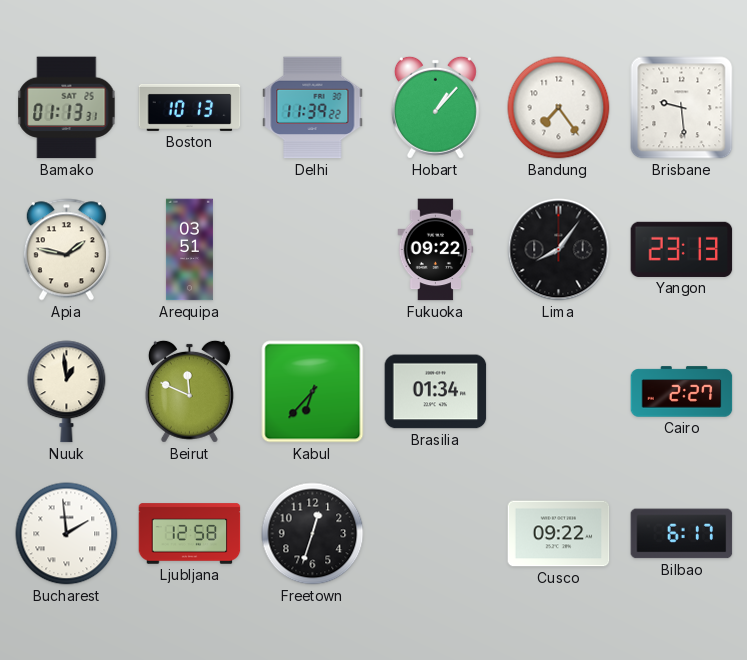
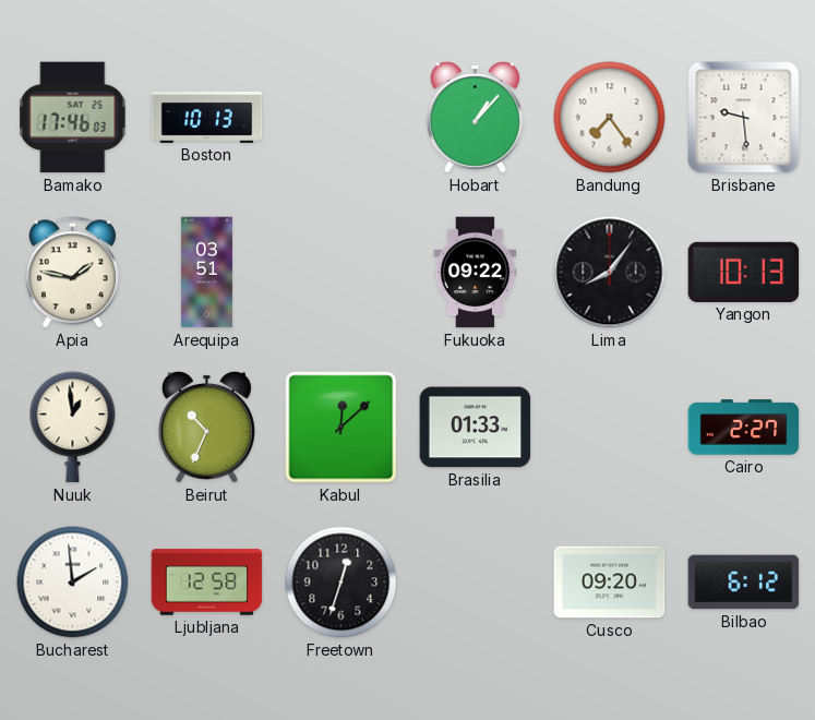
Bamako: 01:13 -> 17:46 (73, 118)
Delhi: 11:39 -> none (313, 108)
Yangon: 23:13 -> 10:13 (744, 272)
Beirut: 11:49 -> 10:34 (206, 427)
Kabul: 6:37 -> 12:08 (341, 428)
Brasilia: 01:34 -> 01:33 (476, 428)
Cusco: 09:22 -> 09:20 (610, 583)
Bilbao: 6:17 -> 6:12 (744, 583)
